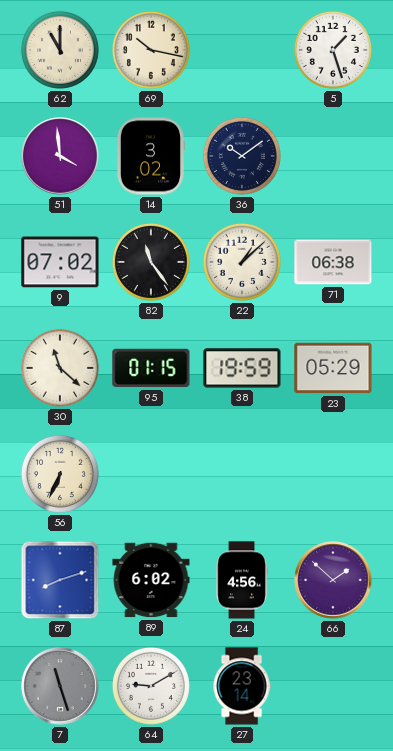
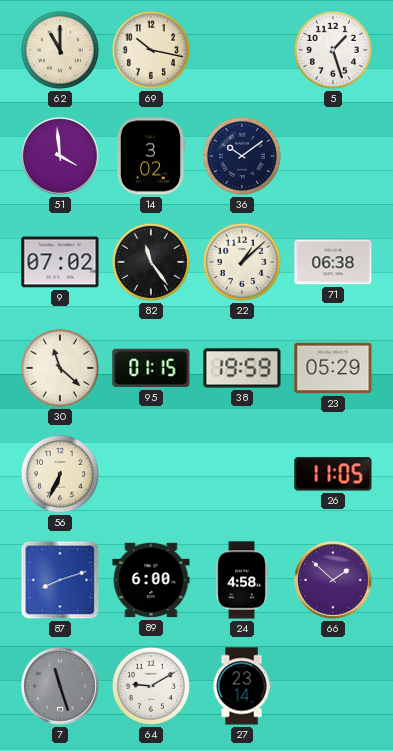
26: none -> 11:05 (333, 474)
89: 6:02 -> 6:00 (151, 580)
24: 4:56 -> 4:58 (242, 580)
